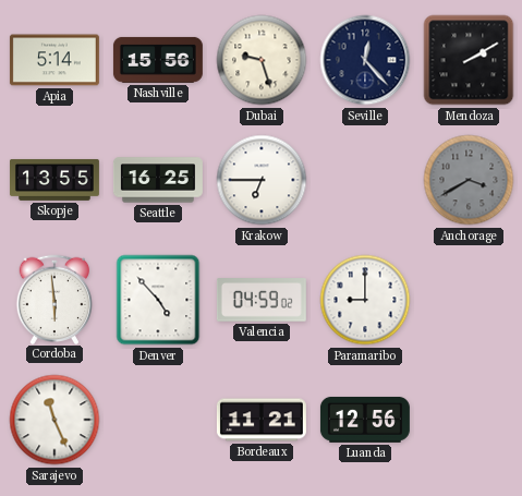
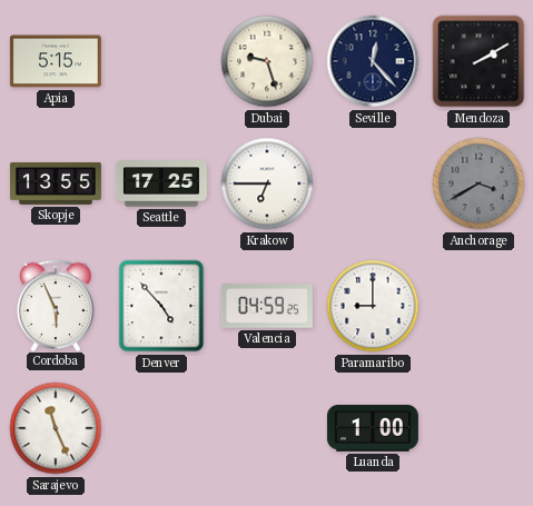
Apia: 5:14 -> 5:15 (56, 61)
Nashville: 15:56 -> none (158, 60)
Seattle: 16:25 -> 17:25 (161, 183)
Cordoba: 5:59 -> 5:56 (56, 305)
Valencia: 04:59:02 -> 04:59:25 (267, 306)
Bordeaux: 11:21 -> none (262, 420)
Luanda: 12:56 -> 1:00 (373, 428)
